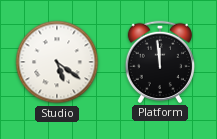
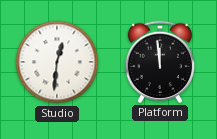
Studio: 5:21 -> 12:31 (57, 62)
